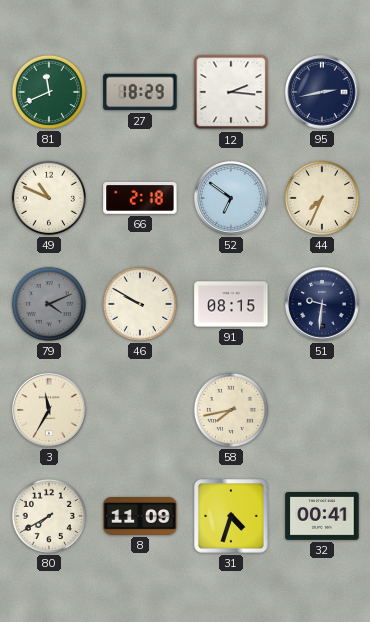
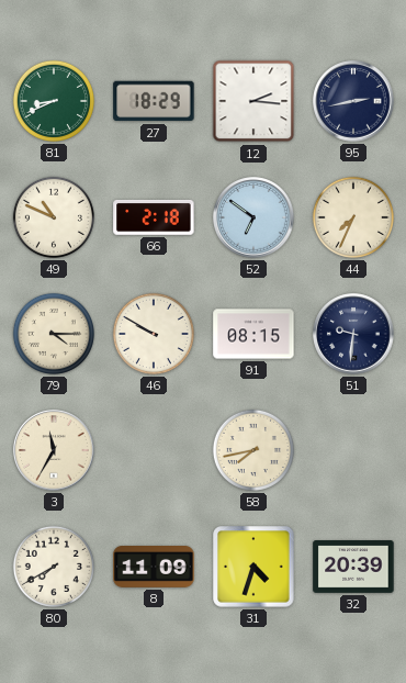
81: 11:41 -> 8:41 (54, 101)
79: 4:11 -> 4:15 (54, 334)
79 dial: grey -> cream (54, 334)
32: 00:41 -> 20:39 (353, 568)
